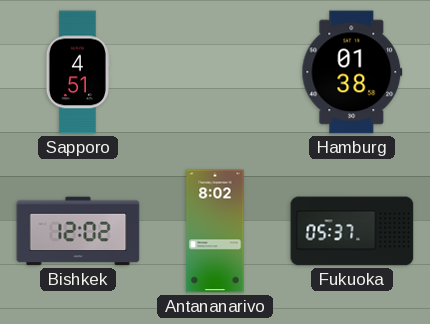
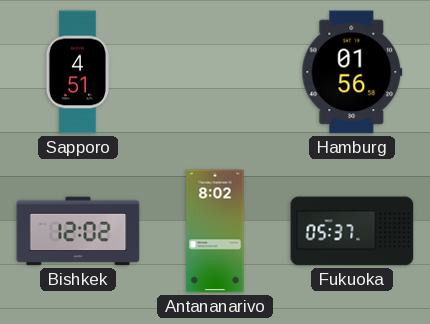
Hamburg: 01:38 -> 01:56 (352, 72)
